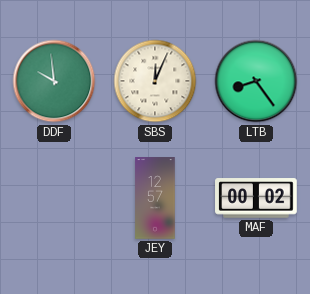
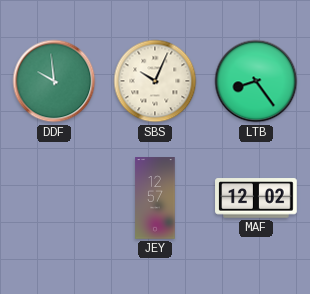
SBS: 12:04 -> 10:04 (155, 81)
MAF: 00:02 -> 12:02 (256, 198)
